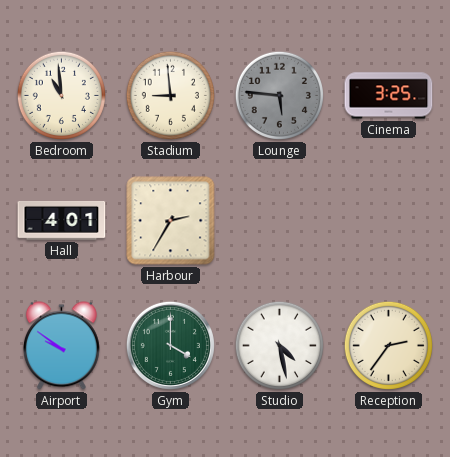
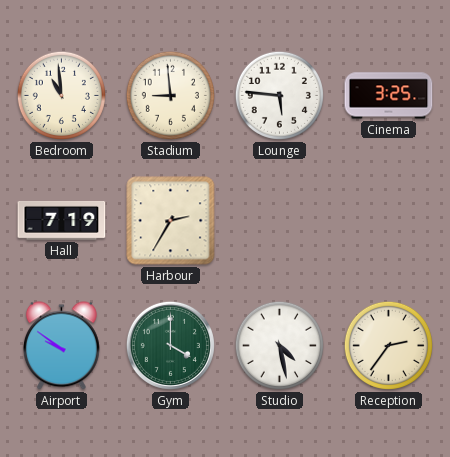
Lounge dial: grey -> white (279, 95)
Hall: 4:01 -> 7:19 (62, 220)
